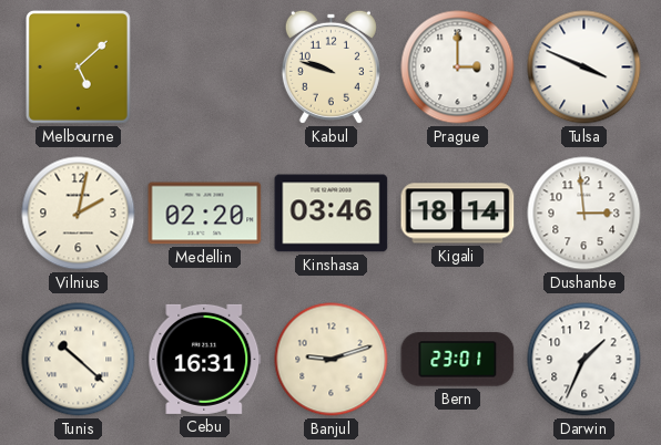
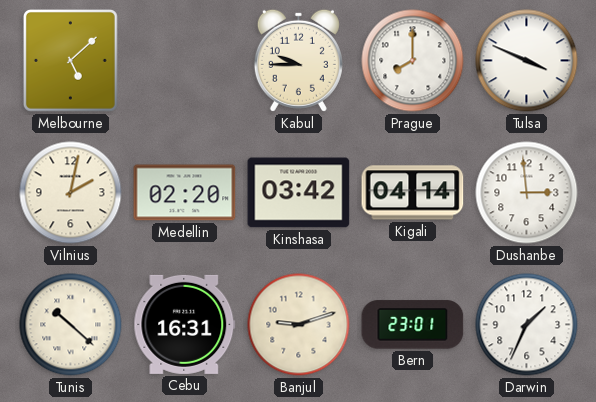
Kabul: 9:48 -> 9:45 (298, 60)
Prague: 3:00 -> 8:00 (413, 61)
Kinshasa: 03:46 -> 03:42 (299, 193)
Kigali: 18:14 -> 04:14 (413, 193)
